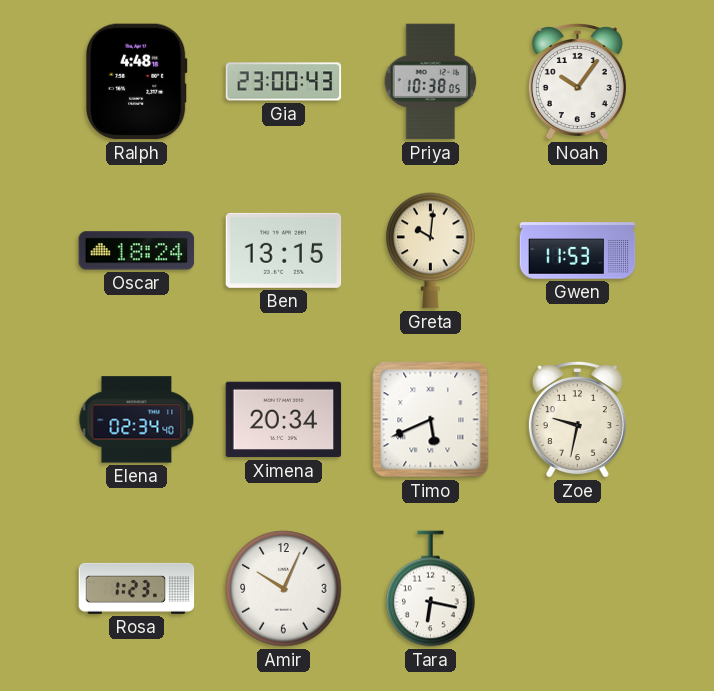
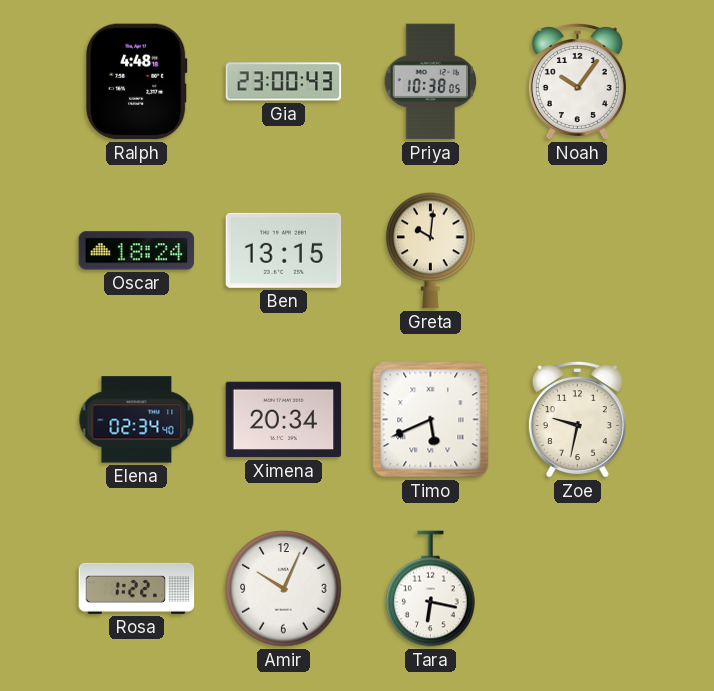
Gwen: 11:53 -> none (578, 251)
Rosa: 1:23 -> 1:22 (137, 588)
